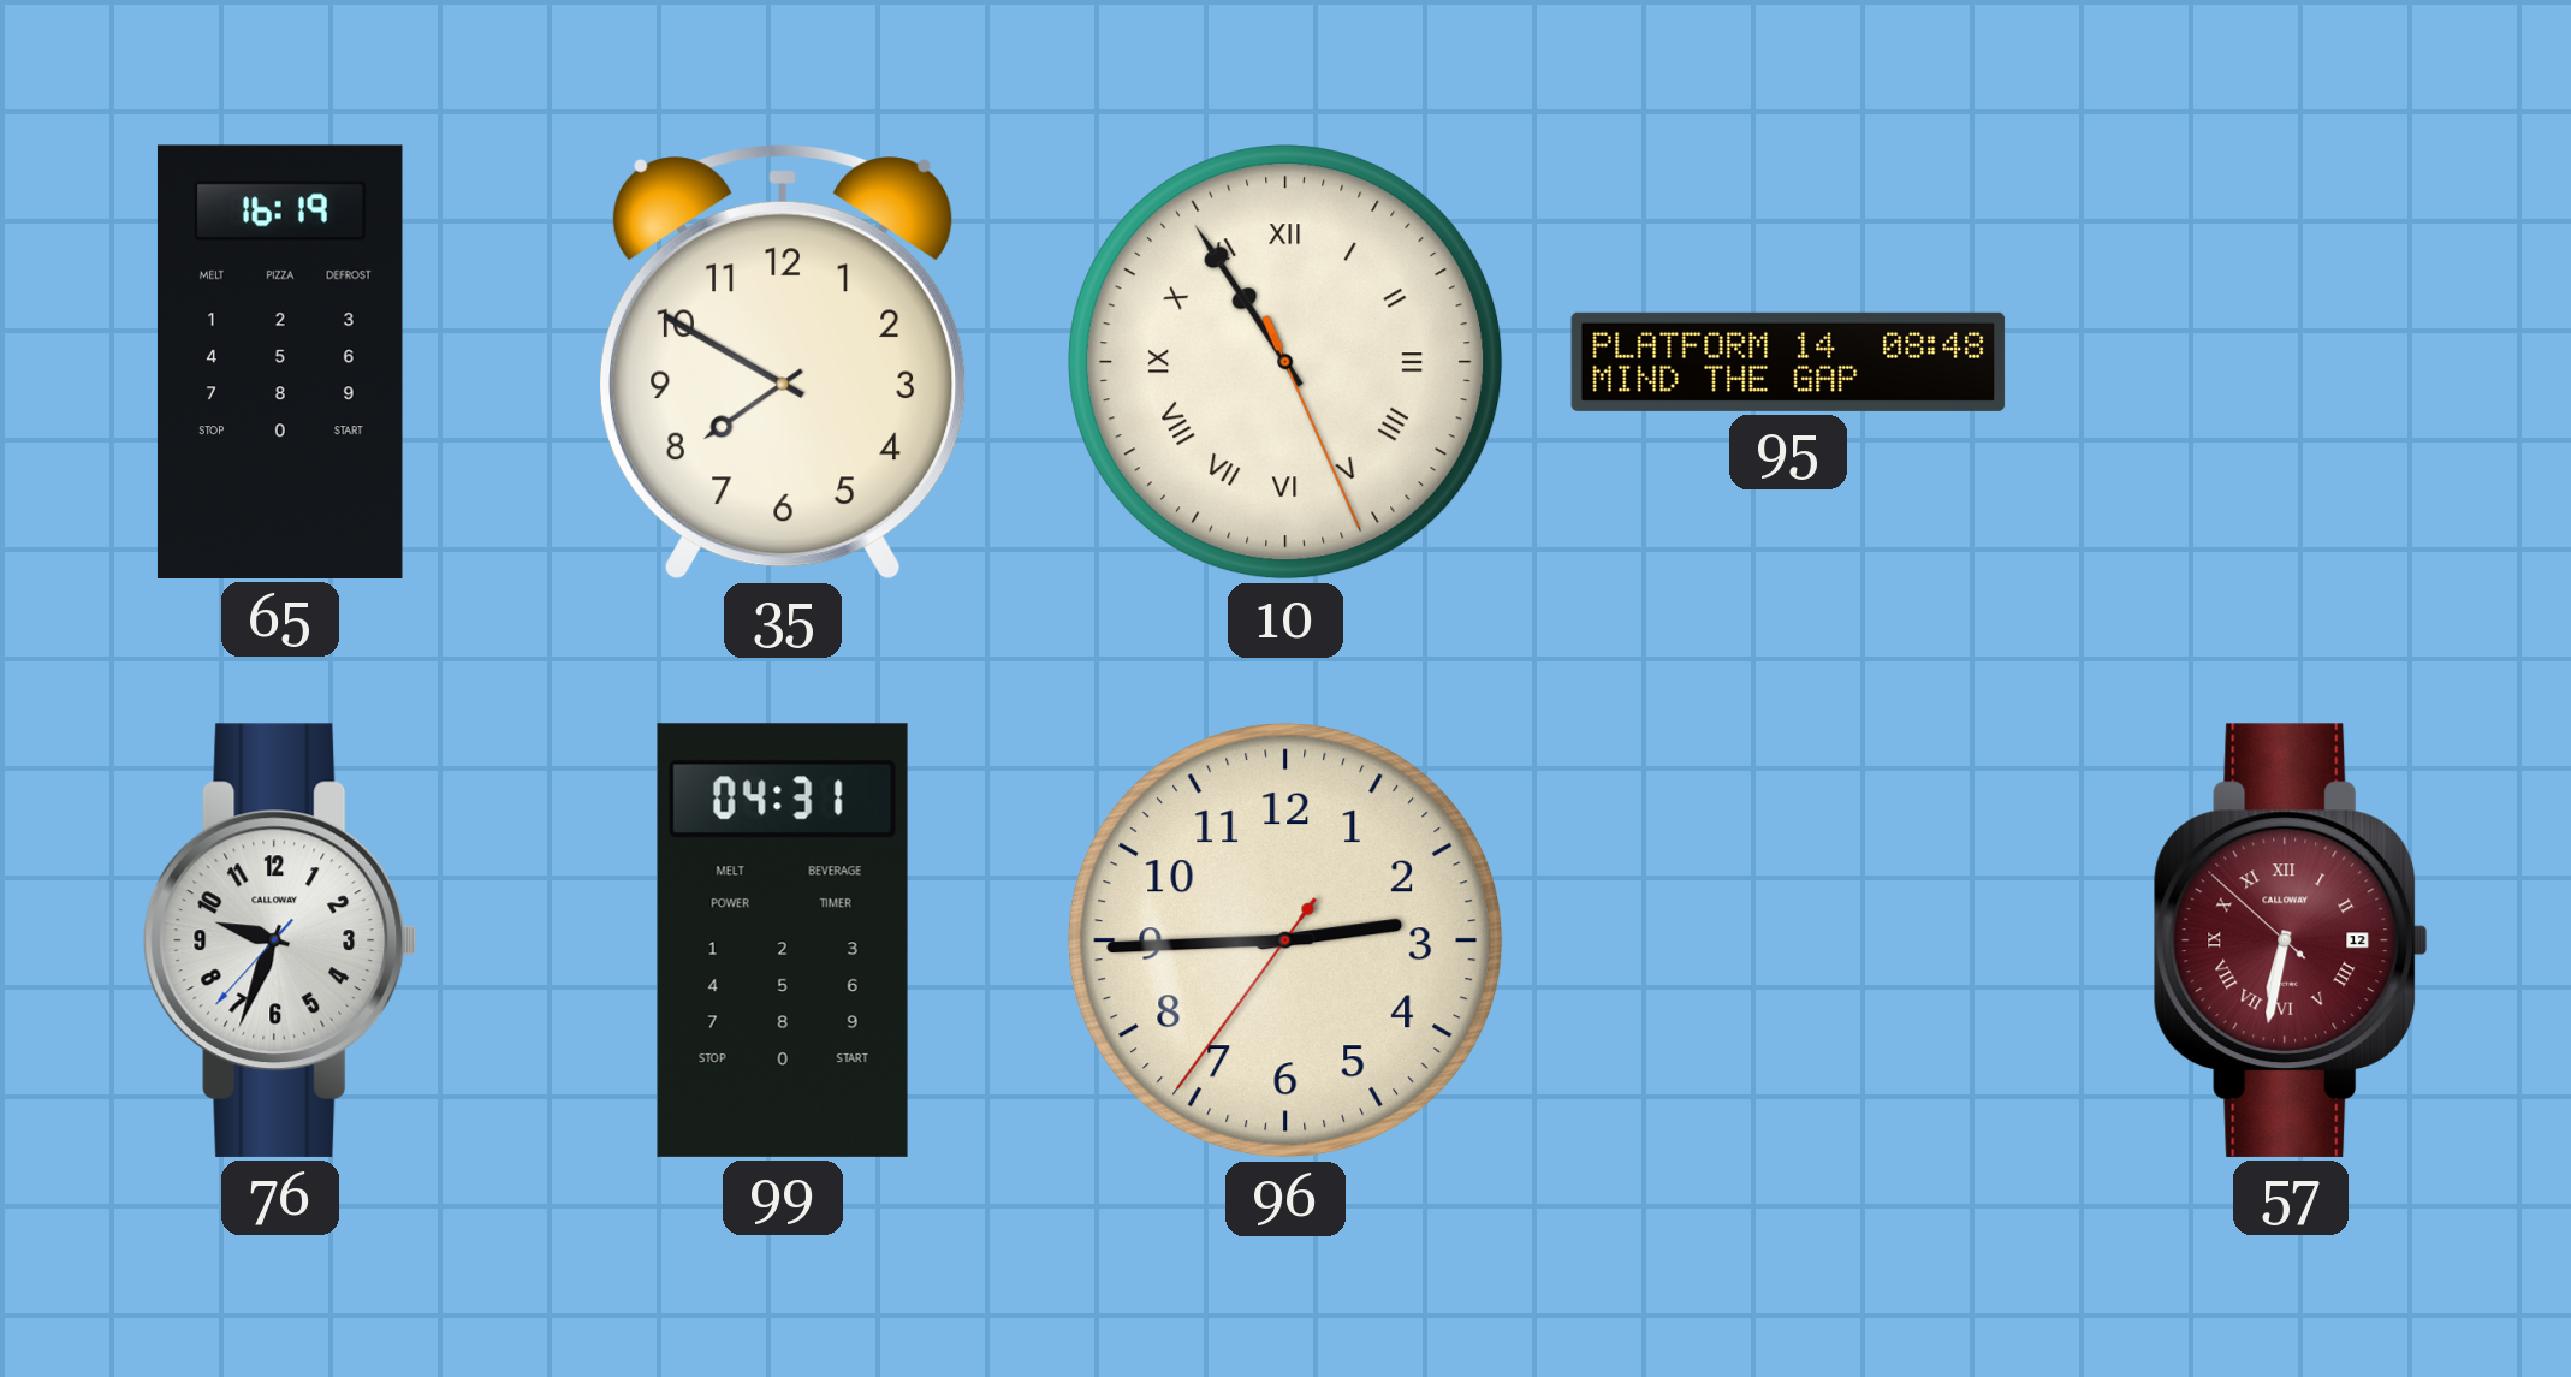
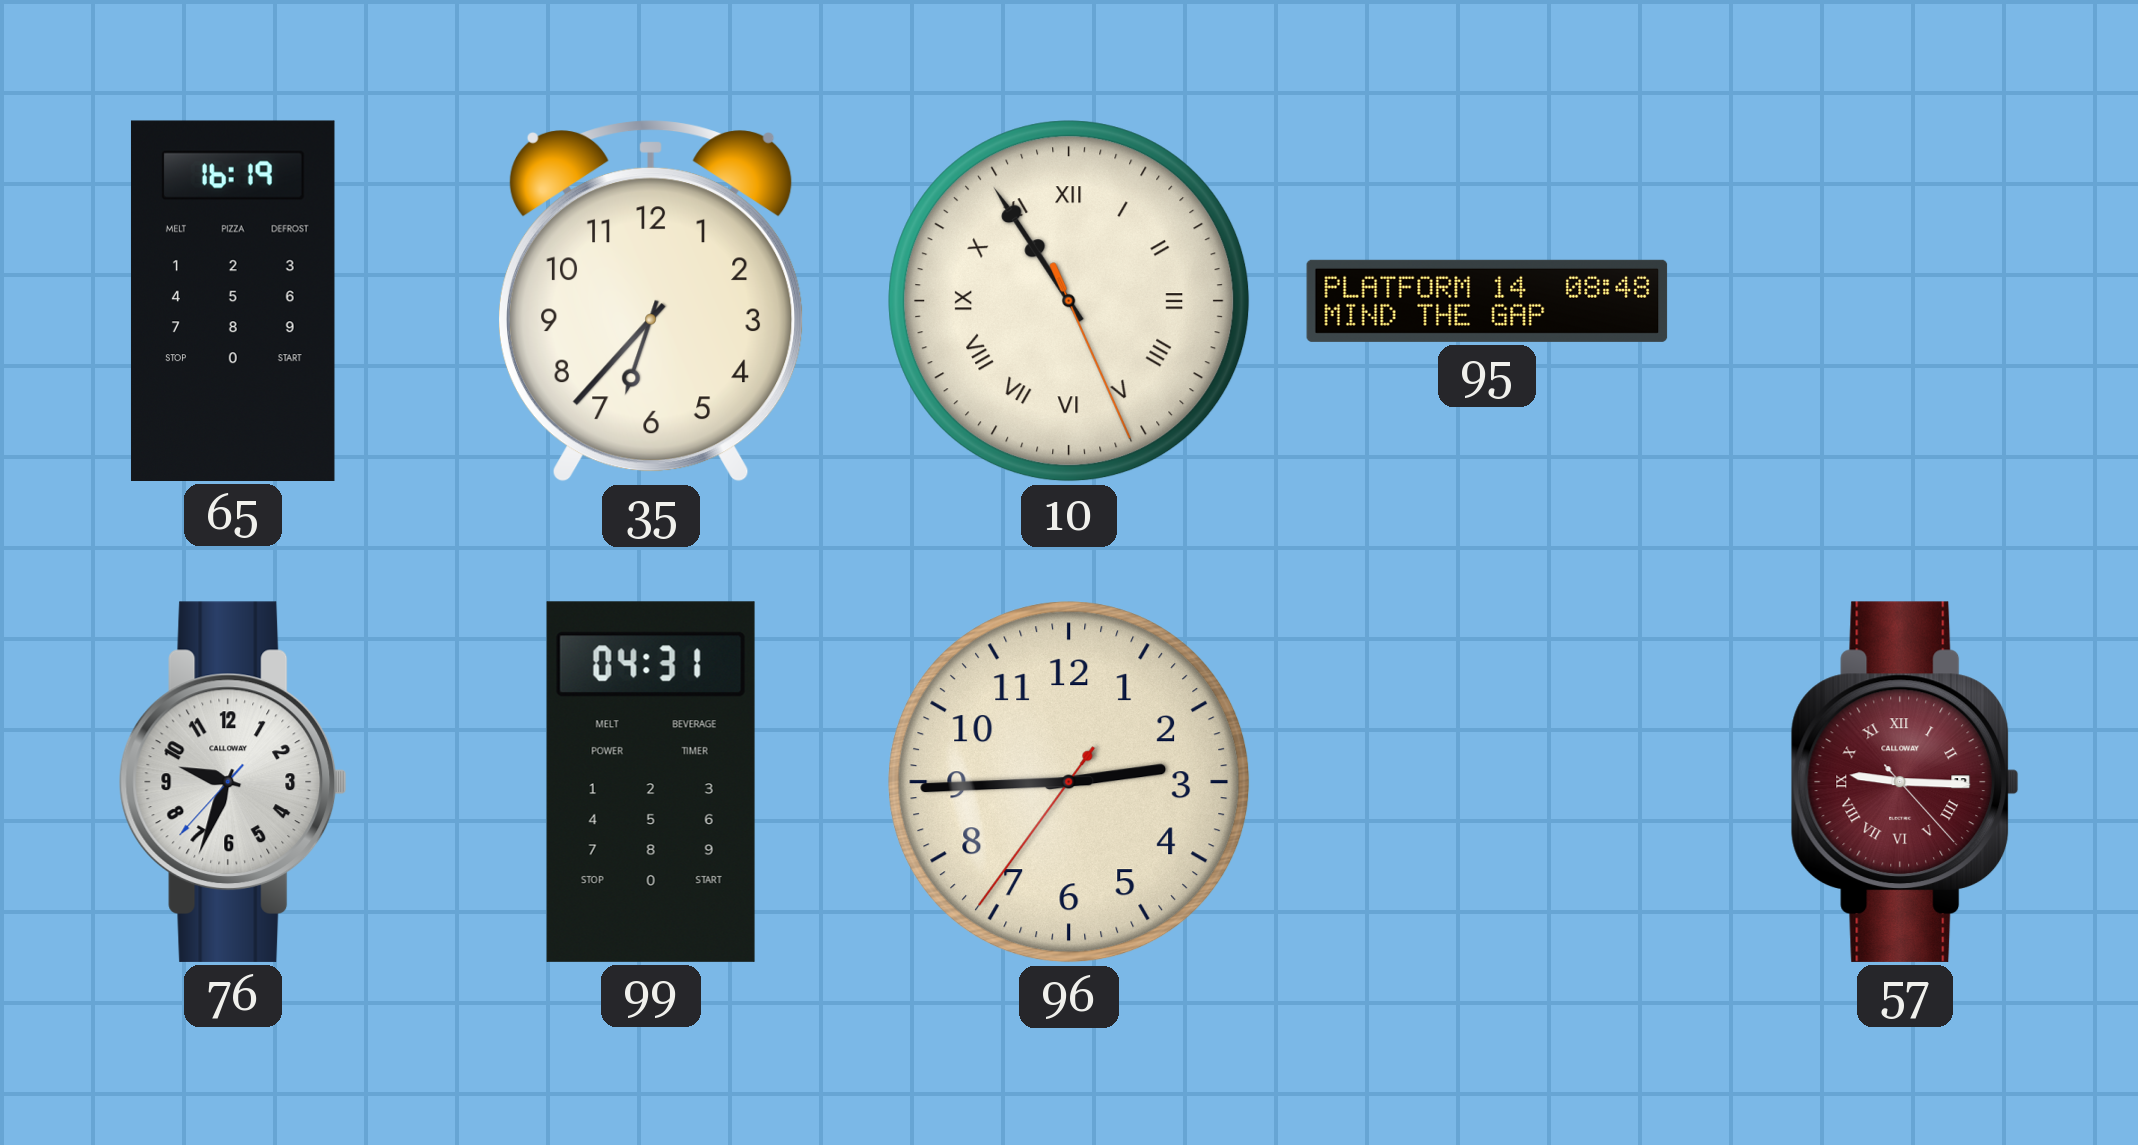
35: 7:50 -> 6:37 (652, 301)
57: 6:31 -> 9:15 (1905, 782)
